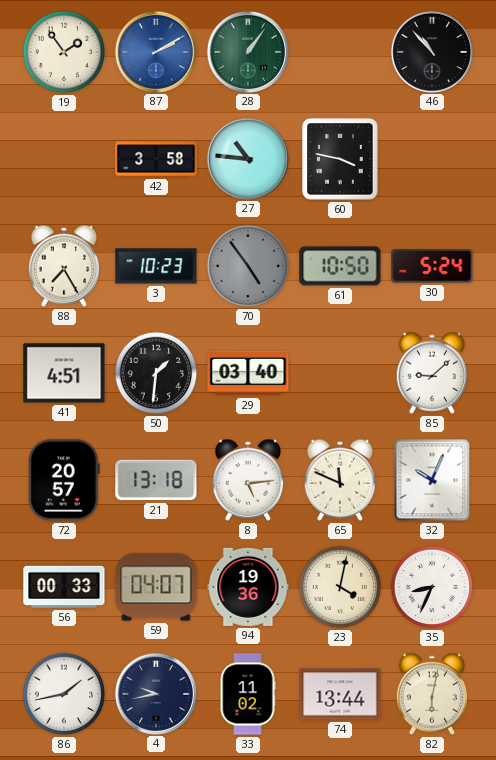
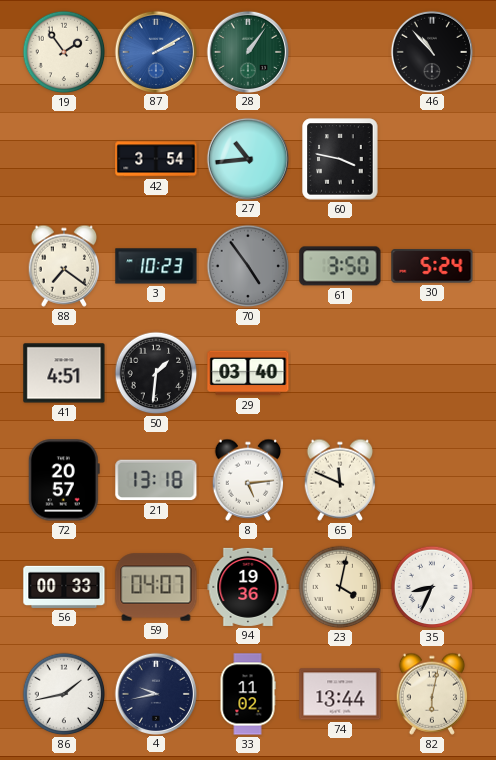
42: 3:58 -> 3:54 (156, 159)
27: 10:46 -> 10:44 (247, 158)
88: 7:25 -> 7:21 (64, 266)
61: 10:50 -> 3:50 (340, 266)
85: 9:08 -> none (432, 373)
32: 10:04 -> none (432, 480)
